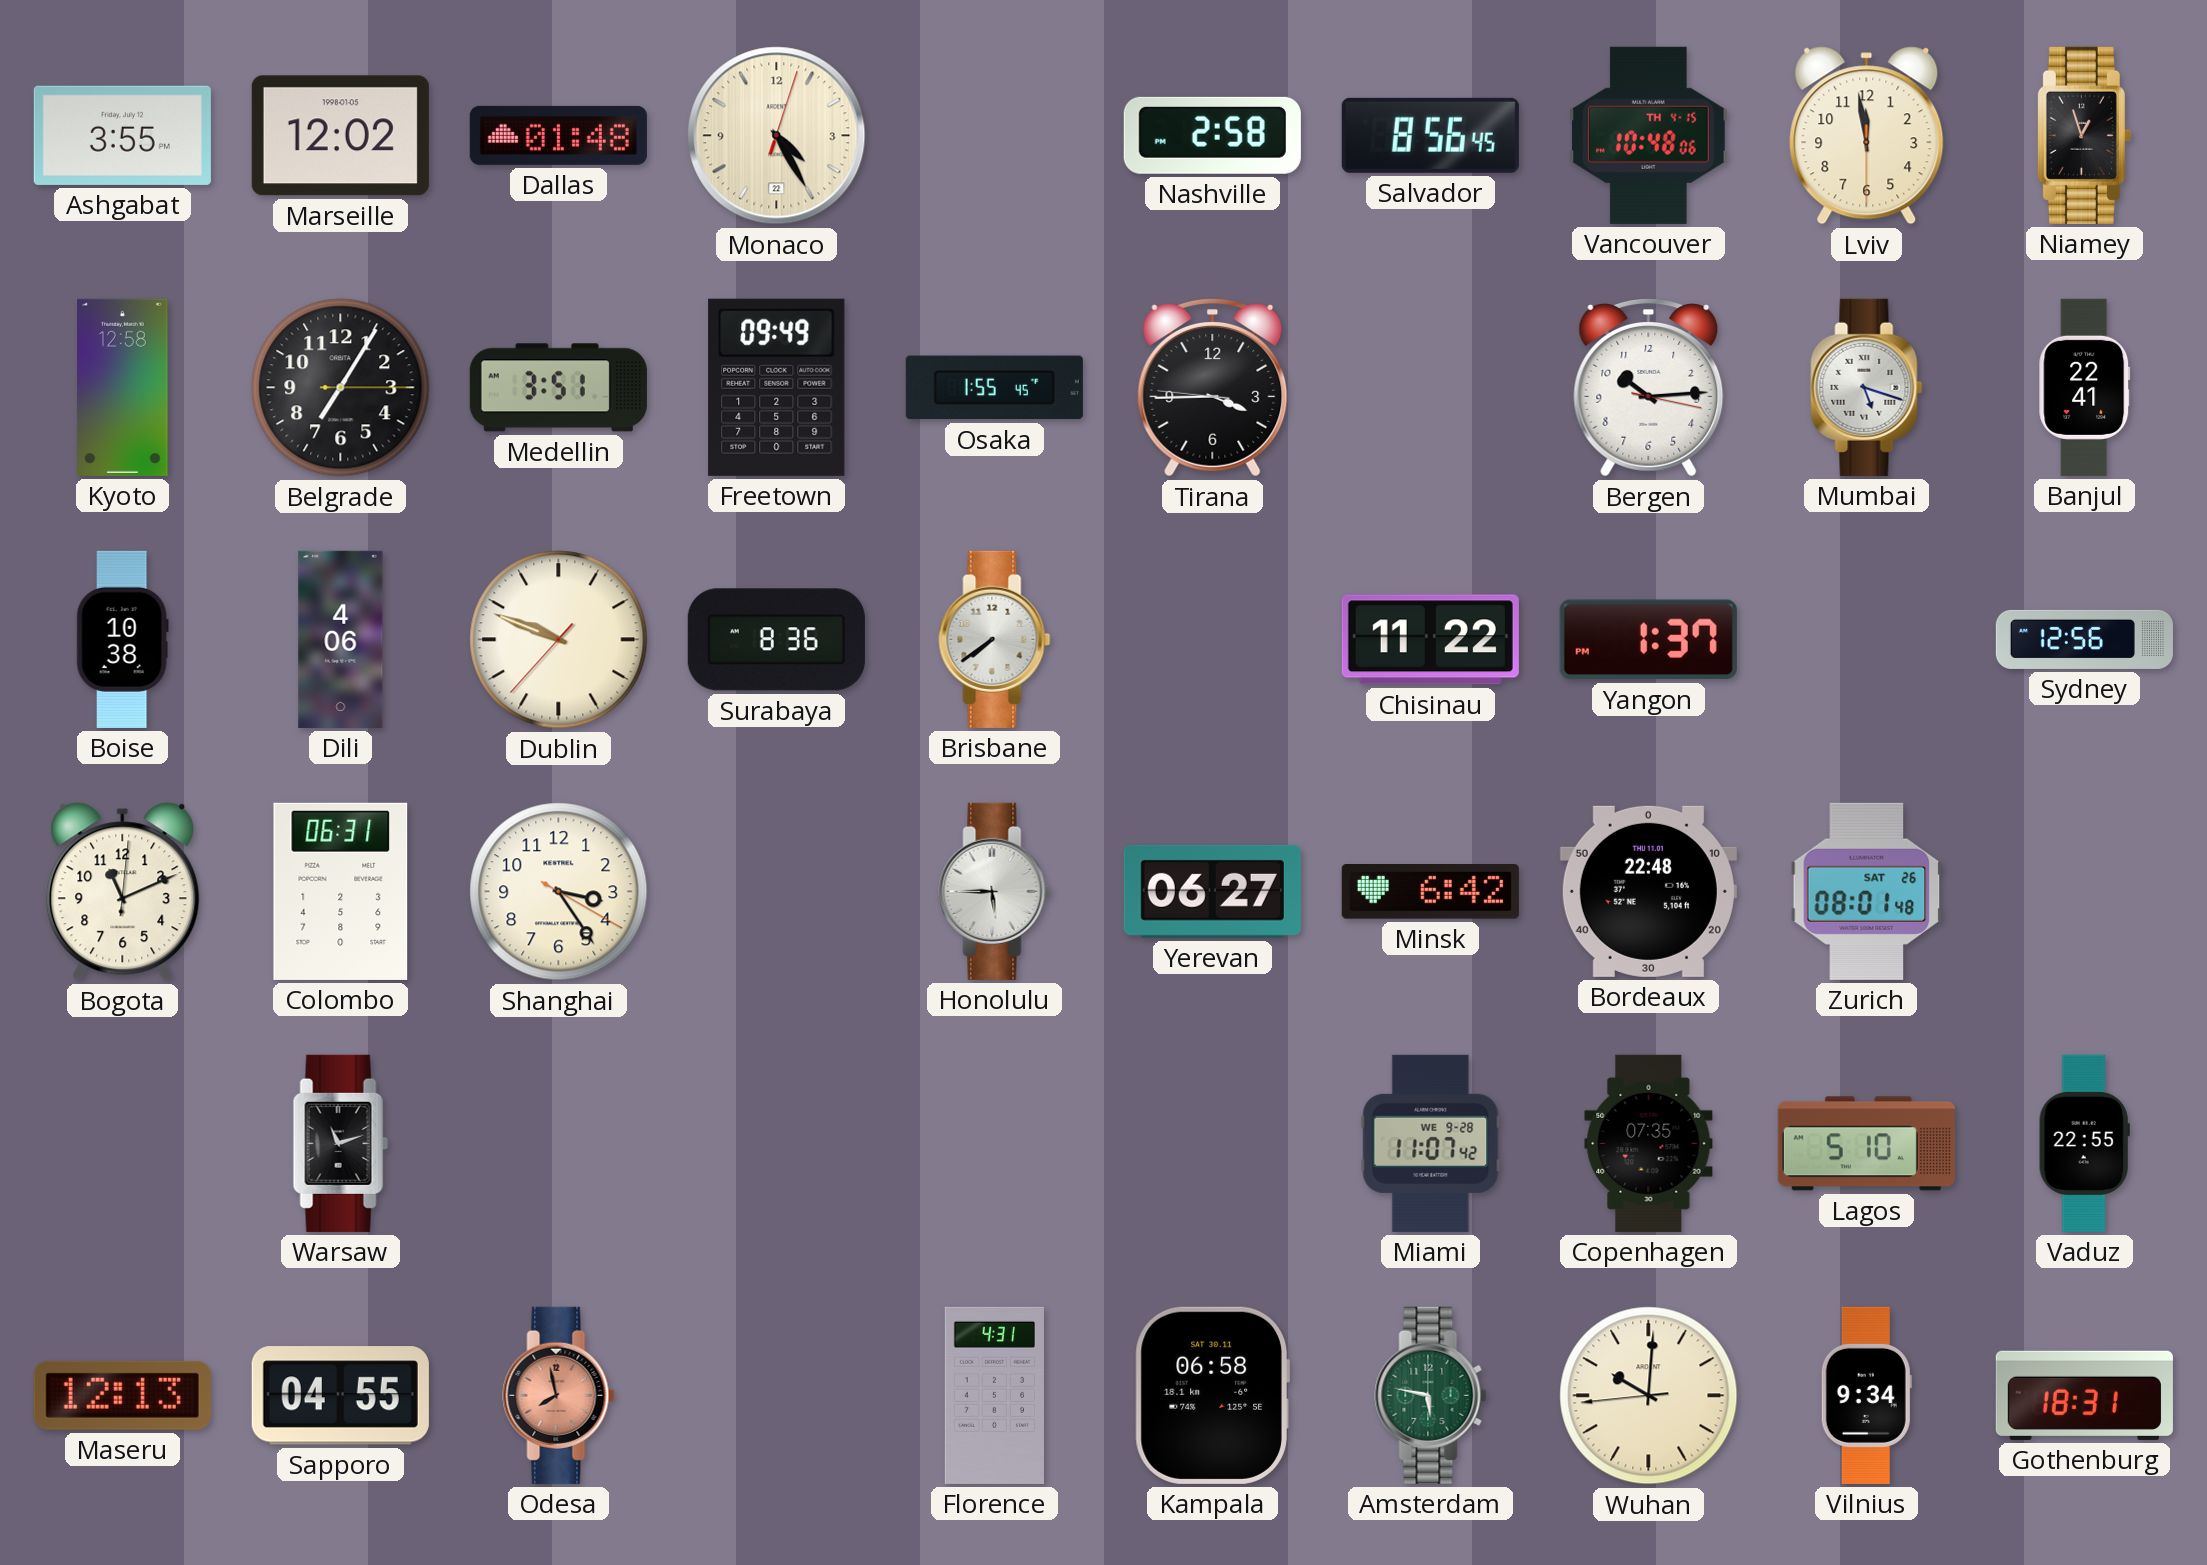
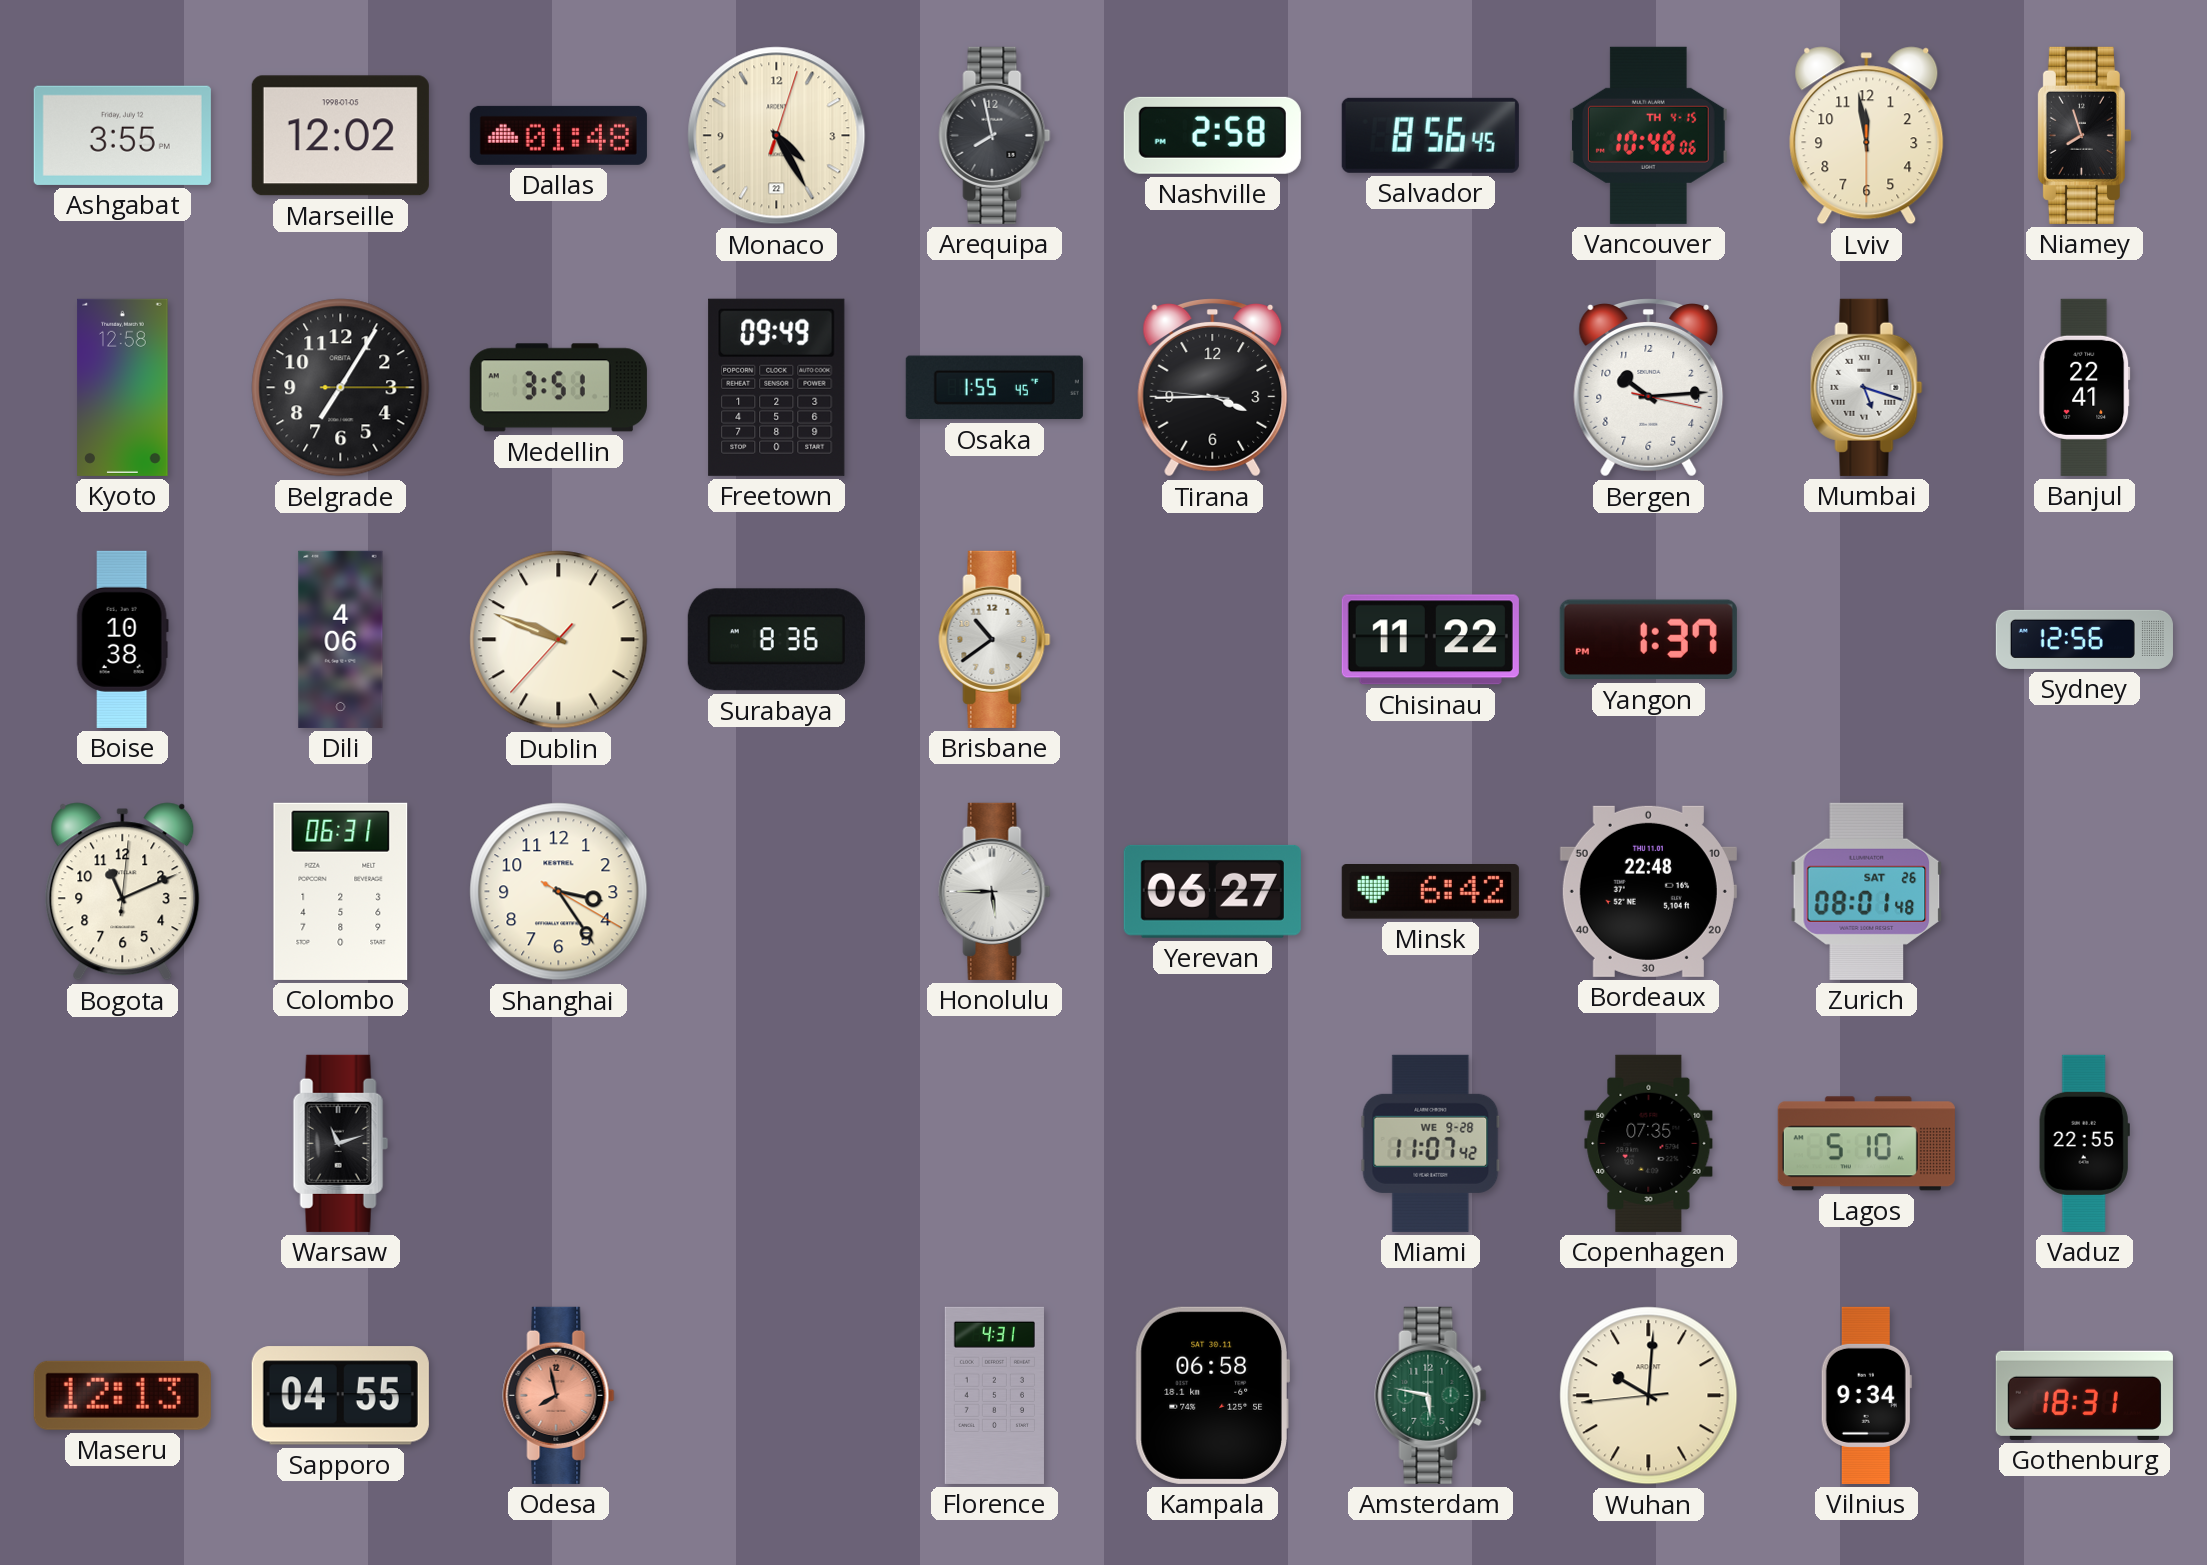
Arequipa: none -> 7:58 (995, 135)
Niamey: 12:57 -> 7:57 (2084, 135)
Brisbane: 7:39 -> 10:39 (995, 639)
